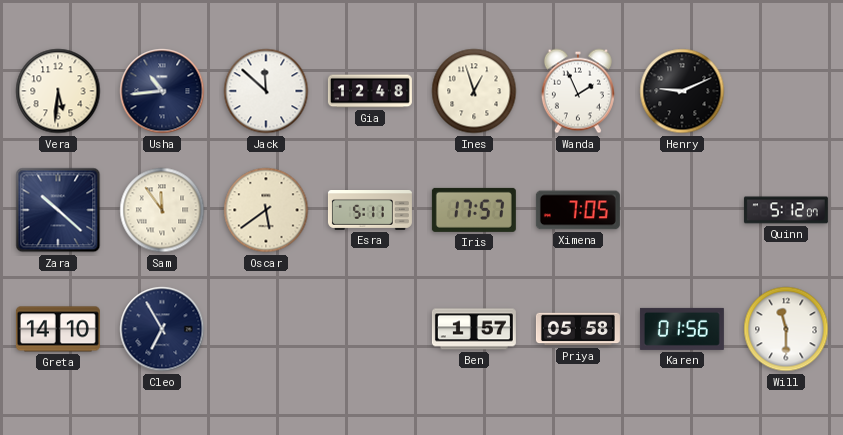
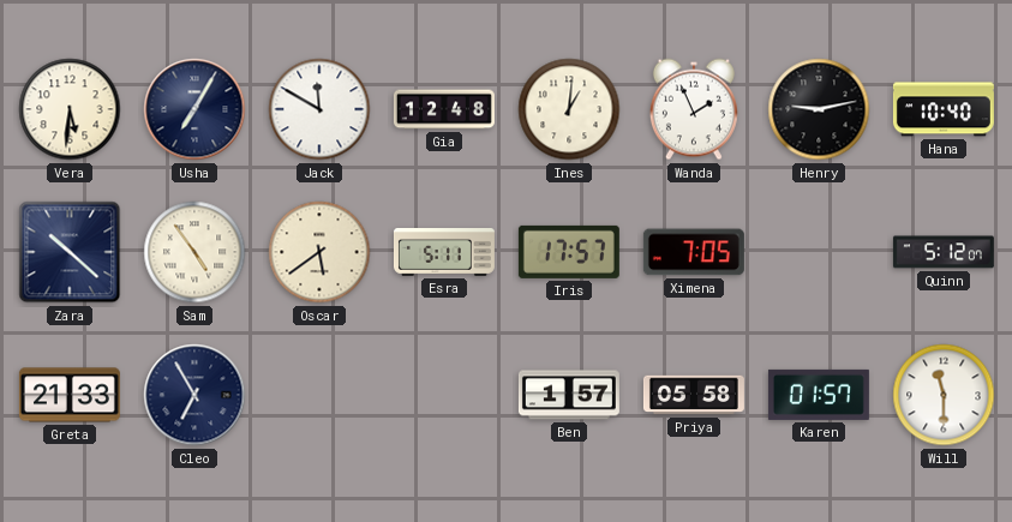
Usha: 10:44 -> 7:05 (194, 109)
Jack: 11:52 -> 11:50 (319, 109)
Ines: 12:57 -> 1:01 (569, 109)
Henry: 9:11 -> 9:13 (819, 109)
Hana: none -> 10:40 (944, 109)
Sam: 11:54 -> 4:54 (194, 252)
Greta: 14:10 -> 21:33 (70, 395)
Karen: 01:56 -> 01:57 (819, 395)
